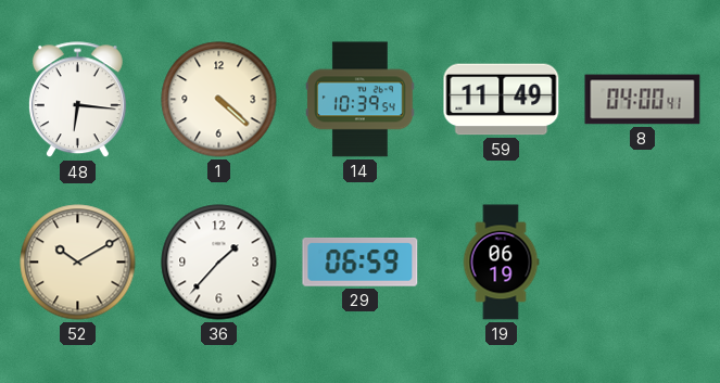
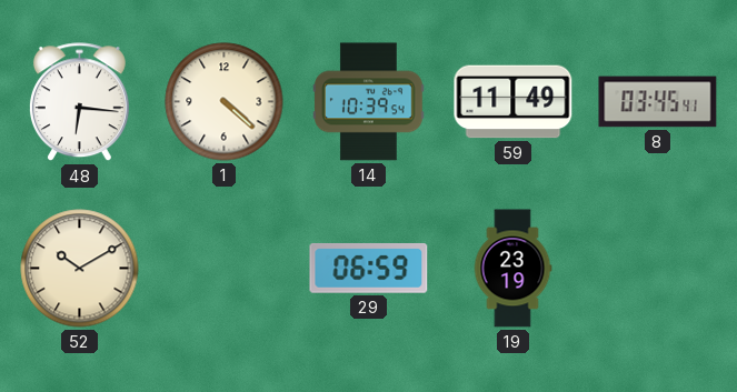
8: 04:00 -> 03:45 (658, 102)
36: 1:37 -> none (219, 263)
19: 06:19 -> 23:19 (512, 269)
